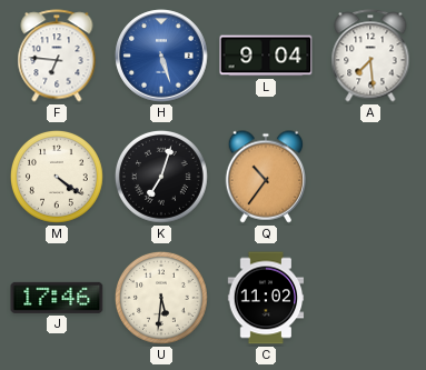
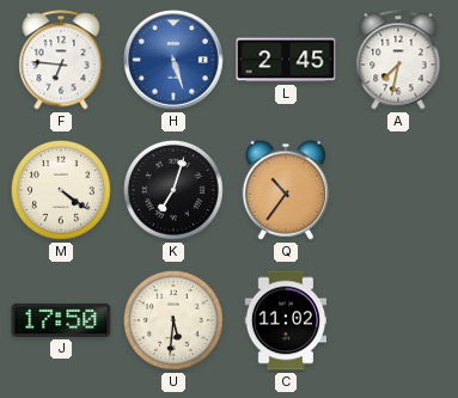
L: 9:04 -> 2:45 (286, 60)
A: 7:29 -> 7:32 (398, 60)
J: 17:46 -> 17:50 (61, 320)
